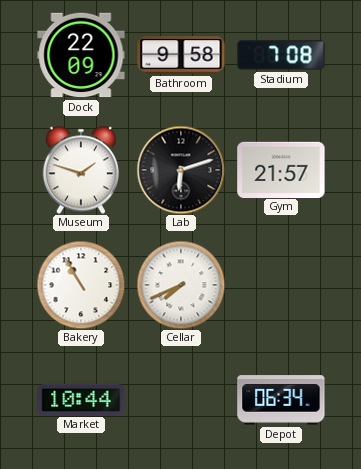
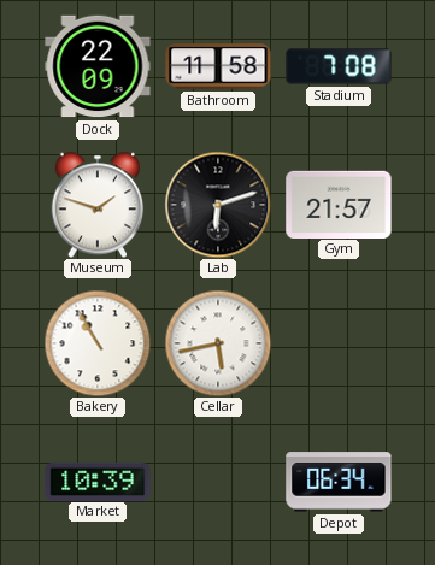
Bathroom: 9:58 -> 11:58 (218, 66)
Cellar: 7:41 -> 5:43 (218, 343)
Market: 10:44 -> 10:39 (98, 481)
